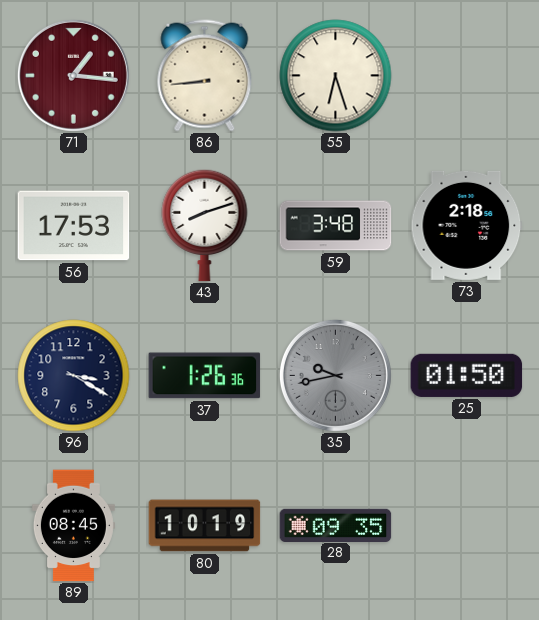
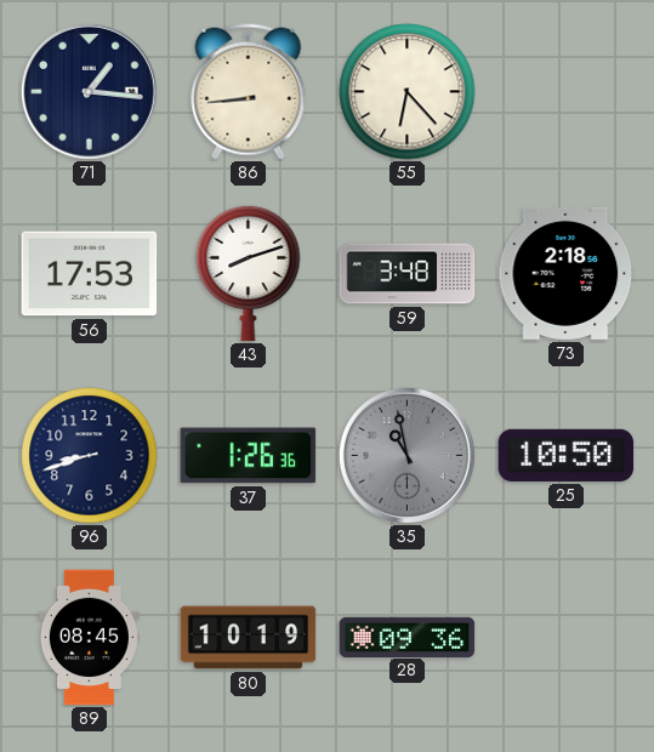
71 dial: burgundy -> navy (89, 91)
55: 6:27 -> 6:23 (408, 92)
96: 3:20 -> 8:42 (90, 456)
35: 9:43 -> 10:58 (406, 455)
25: 01:50 -> 10:50 (567, 455)
28: 09:35 -> 09:36 (408, 637)
